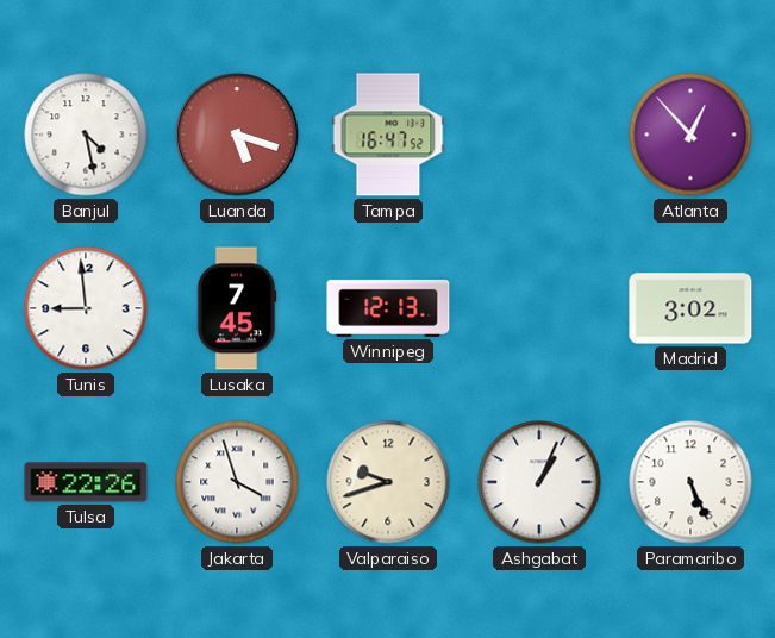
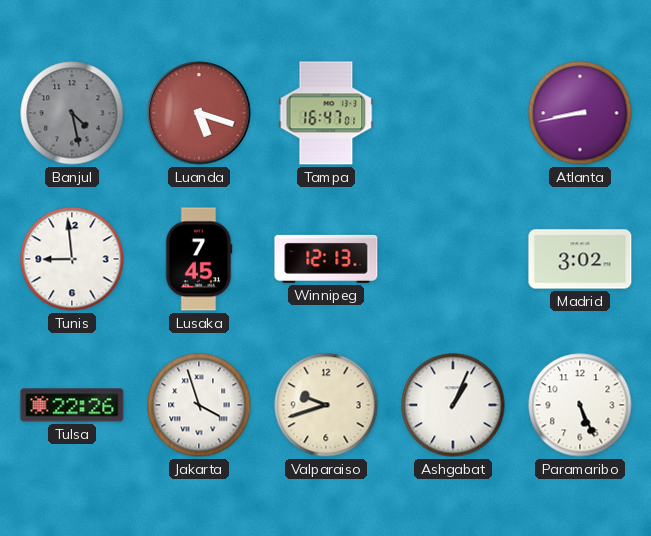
Banjul dial: white -> grey (72, 113)
Tampa: 16:47:52 -> 16:47:01 (326, 113)
Atlanta: 12:53 -> 8:43 (580, 113)
